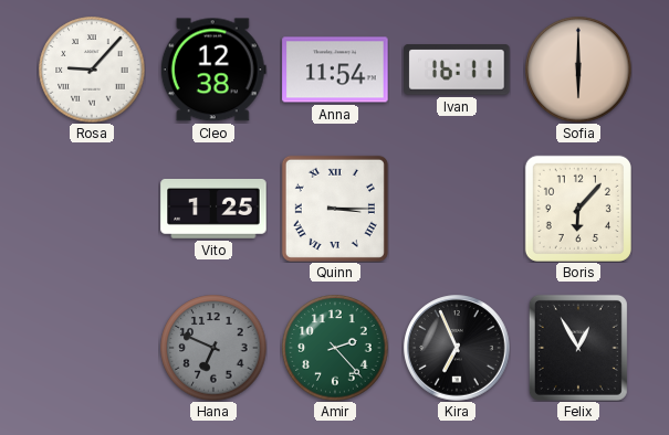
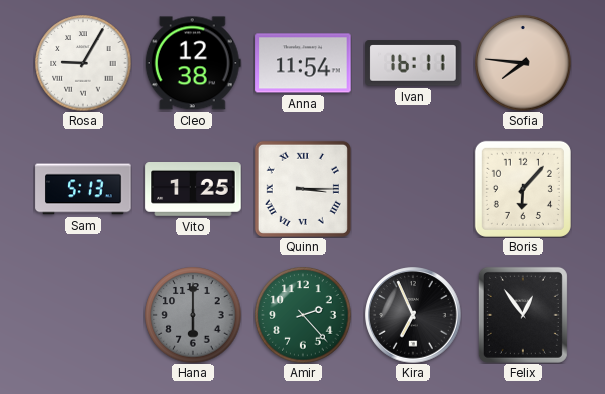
Rosa: 9:07 -> 9:05 (83, 63)
Sofia: 6:00 -> 7:46 (523, 63)
Sam: none -> 5:13 (83, 189)
Hana: 6:49 -> 6:00 (193, 315)
Felix: 12:55 -> 12:54 (523, 315)
